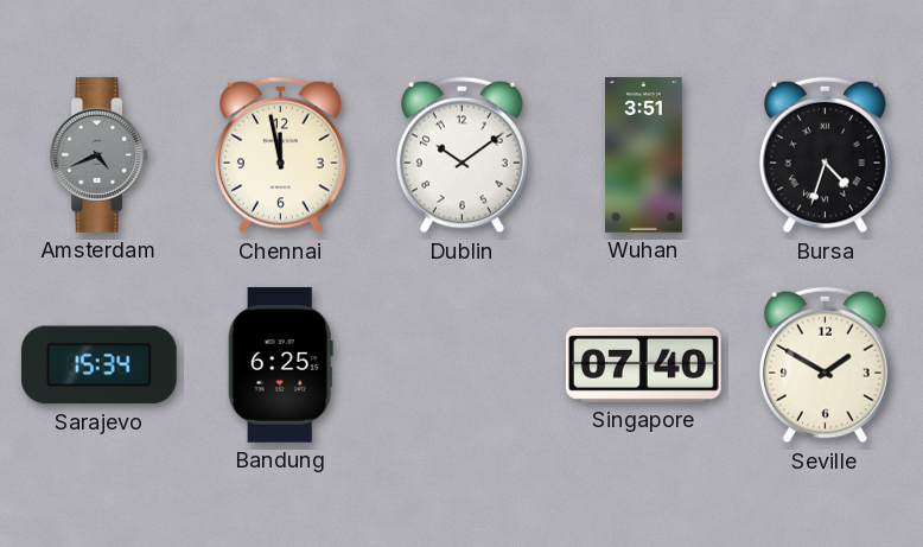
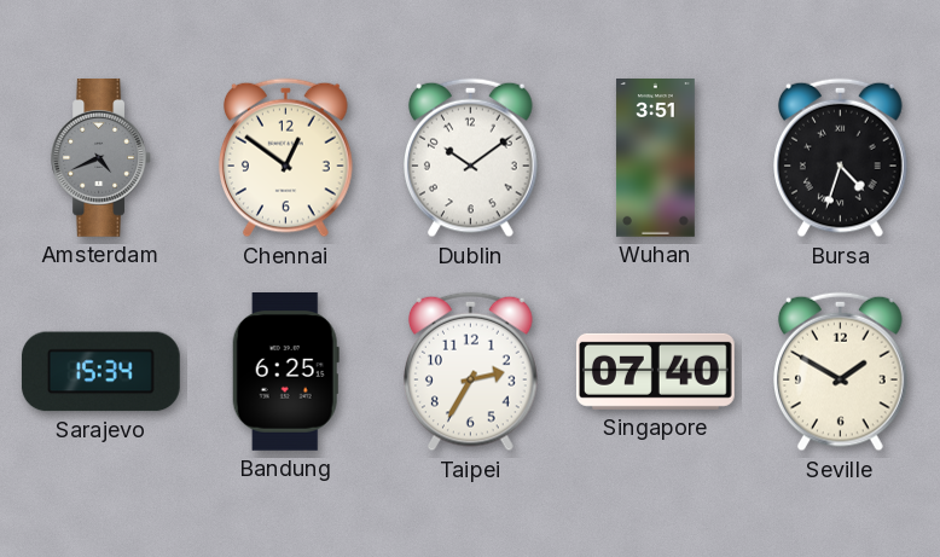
Chennai: 11:58 -> 12:51 (286, 158)
Taipei: none -> 2:35 (471, 372)
